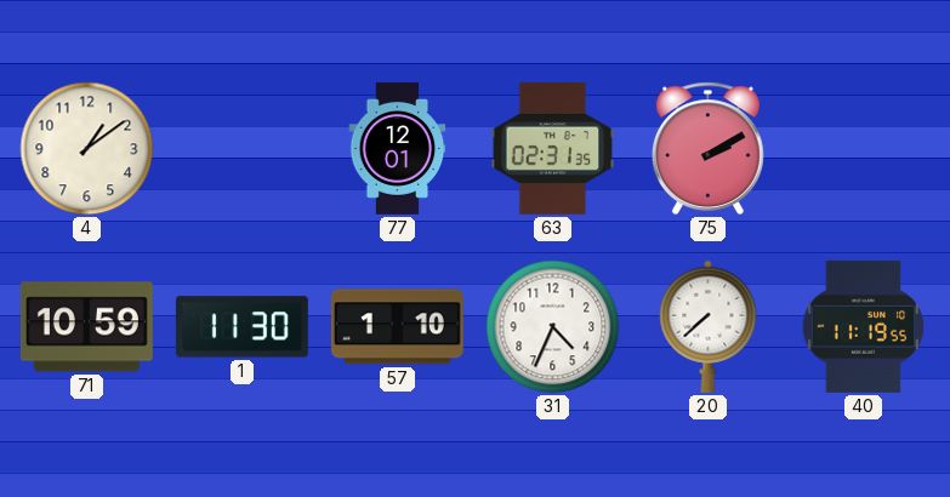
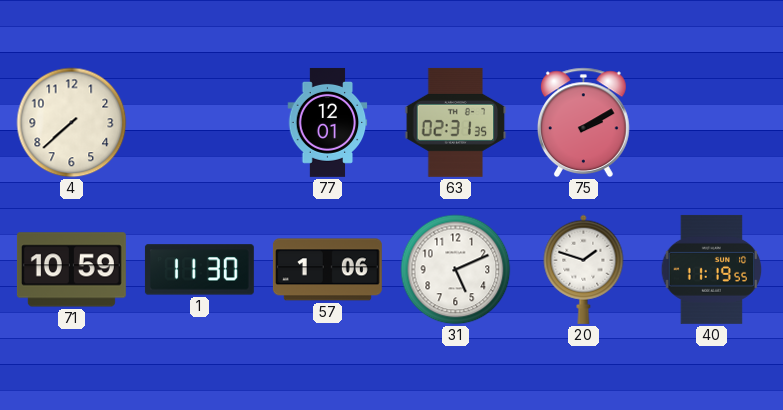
4: 1:09 -> 7:38 (72, 123)
57: 1:10 -> 1:06 (327, 270)
31: 4:34 -> 5:11 (456, 270)
20: 7:38 -> 1:48 (584, 269)
